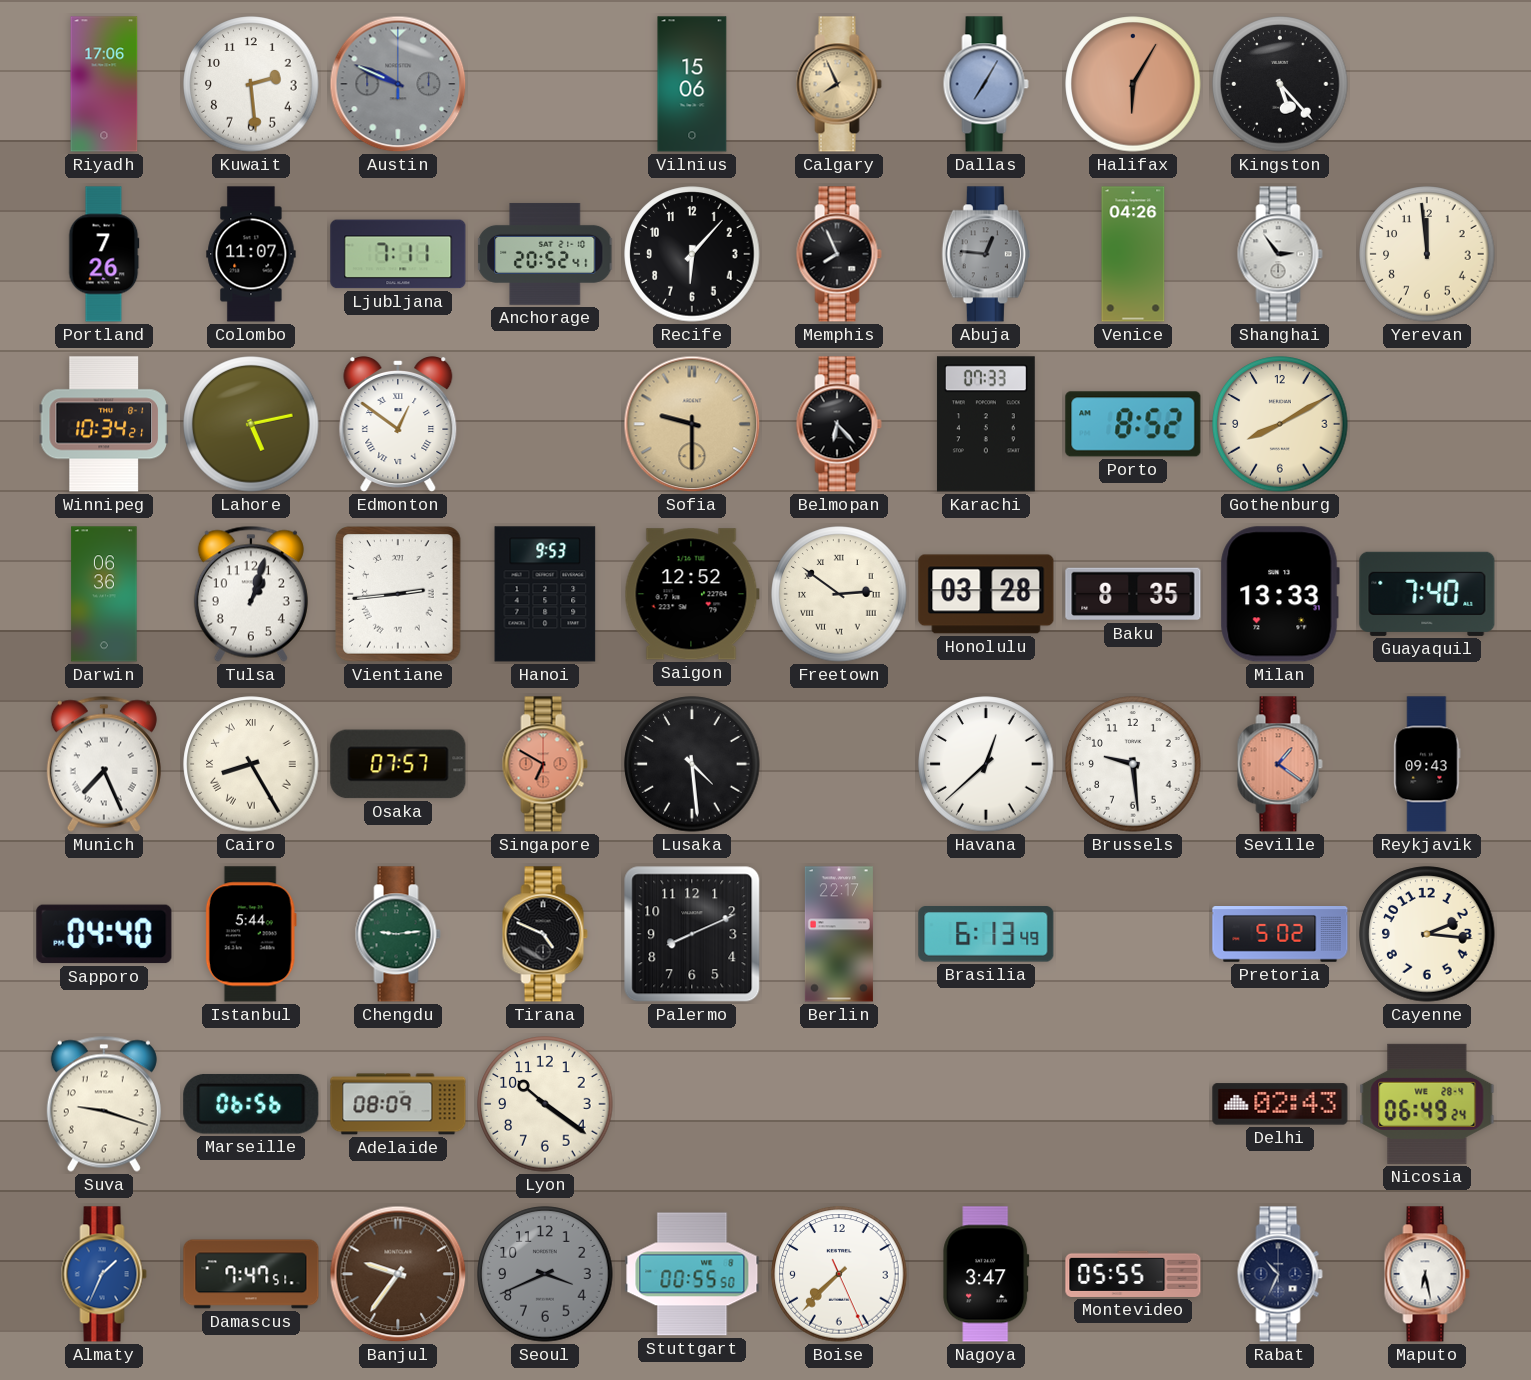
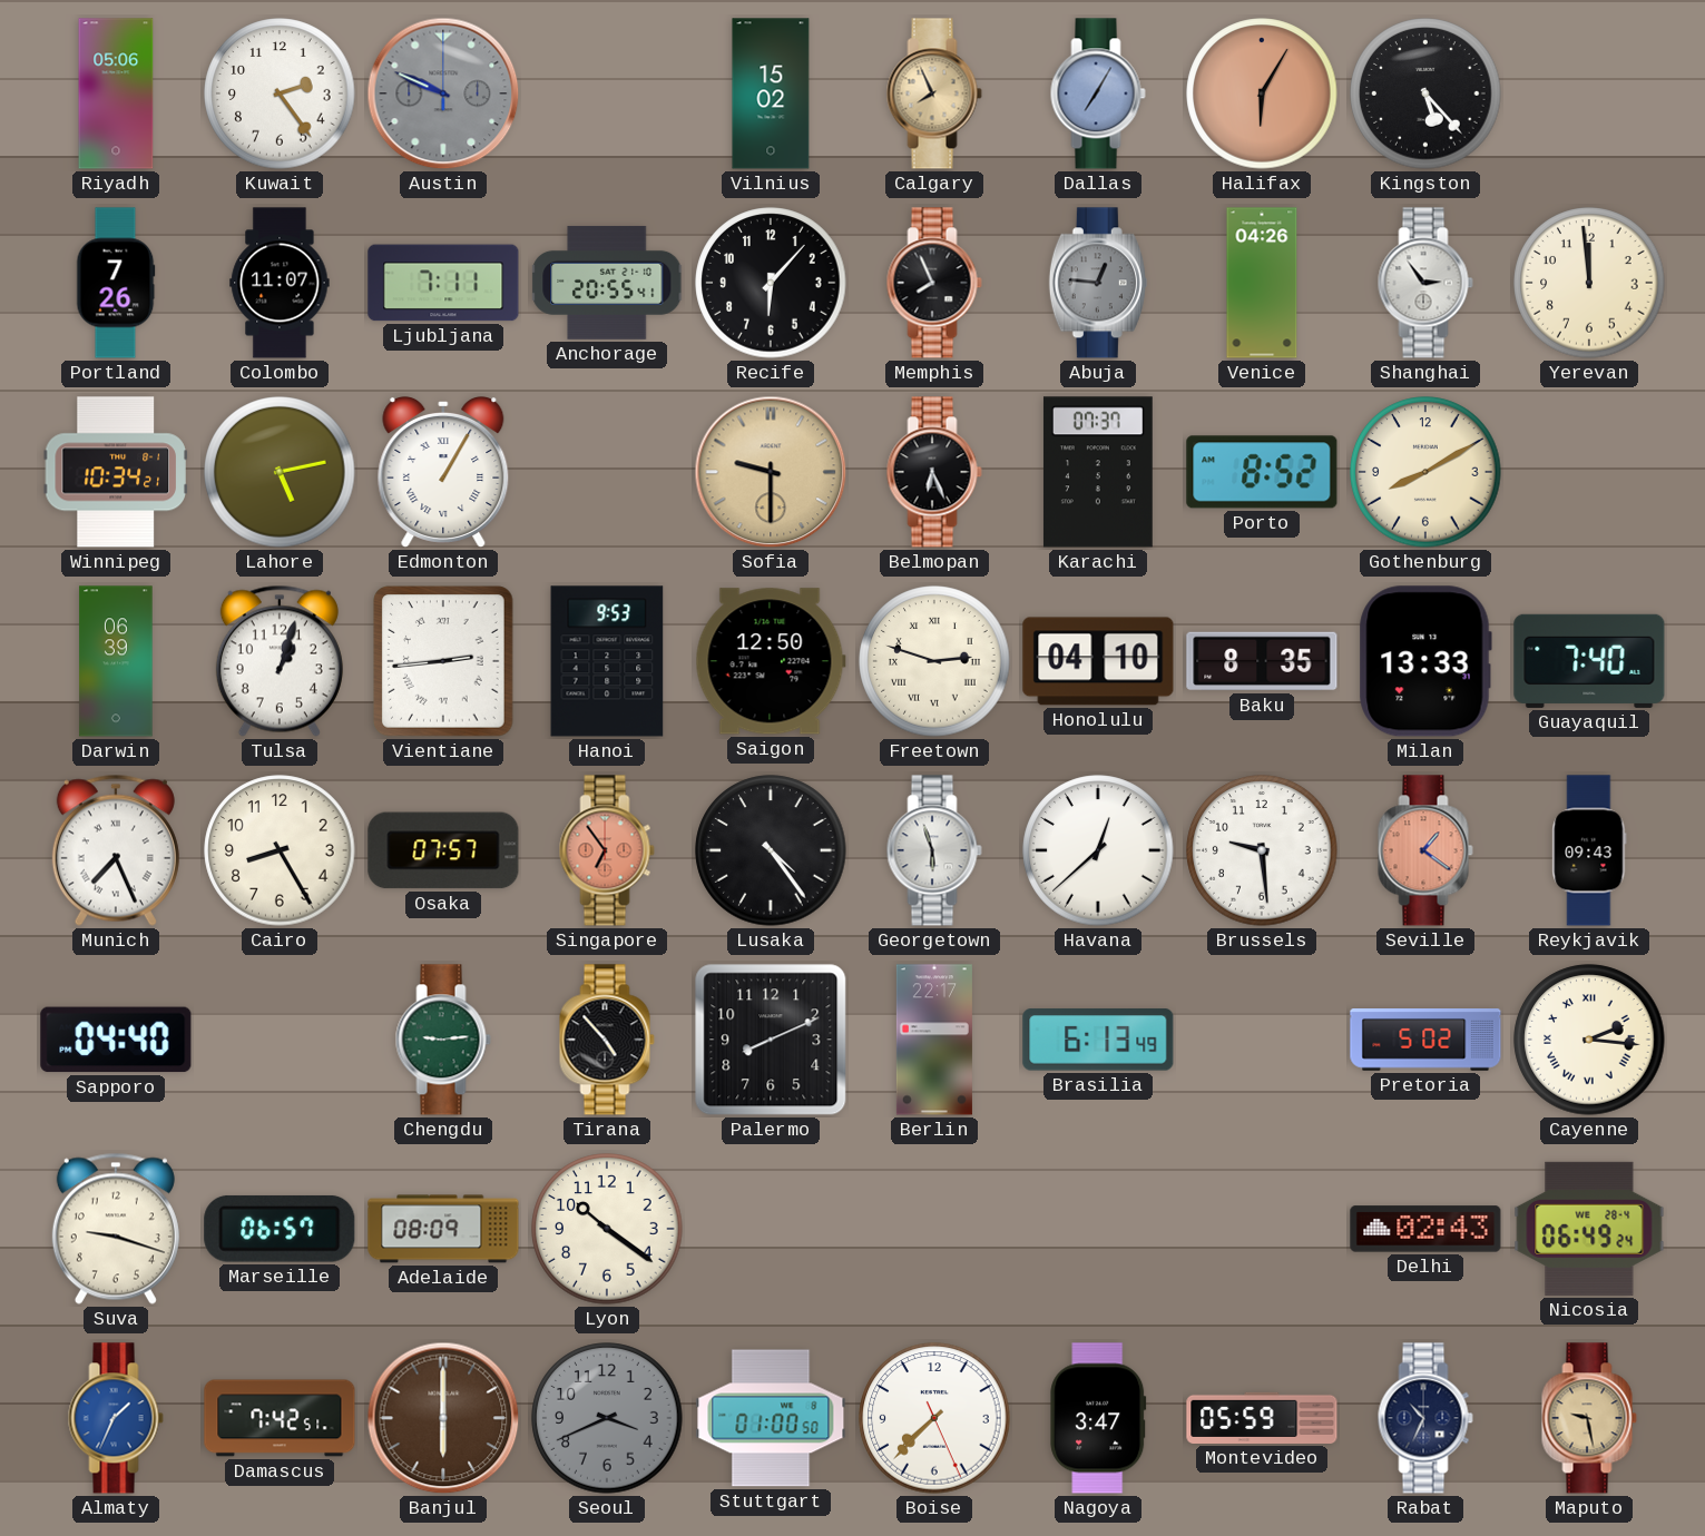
Riyadh: 17:06 -> 05:06 (116, 93)
Kuwait: 2:29 -> 2:24 (280, 93)
Vilnius: 15:06 -> 15:02 (771, 93)
Anchorage: 20:52 -> 20:55 (608, 283)
Edmonton: 12:51 -> 1:05 (443, 473)
Belmopan: 6:23 -> 6:26 (934, 472)
Karachi: 07:33 -> 07:37 (1098, 472)
Darwin: 06:36 -> 06:39 (116, 661)
Saigon: 12:52 -> 12:50 (771, 661)
Freetown: 2:51 -> 2:48 (934, 661)
Honolulu: 03:28 -> 04:10 (1098, 661)
Cairo numerals: Roman -> Arabic (280, 850)
Singapore: 6:50 -> 6:54 (607, 850)
Lusaka: 4:29 -> 4:24 (771, 850)
Georgetown: none -> 5:57 (934, 850)
Istanbul: 5:44 -> none (251, 934)
Tirana: 4:49 -> 4:53 (607, 1040)
Cayenne numerals: Arabic -> Roman (1589, 1040)
Marseille: 06:56 -> 06:57 (280, 1229)
Damascus: 7:47 -> 7:42 (280, 1418)
Banjul: 9:36 -> 6:00 (443, 1418)
Stuttgart: 00:55 -> 01:00 (771, 1418)
Montevideo: 05:55 -> 05:59 (1262, 1418)
Maputo: 6:28 -> 9:28 (1589, 1418)
Maputo dial: white -> champagne (1589, 1418)
